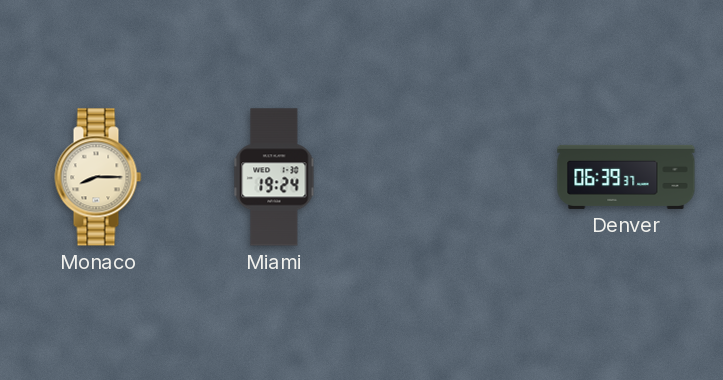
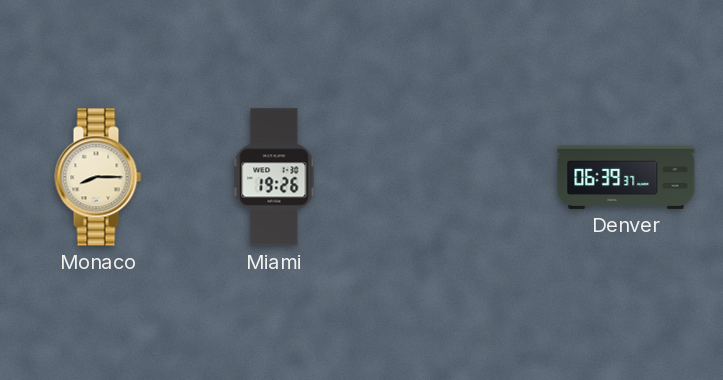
Miami: 19:24 -> 19:26 (274, 177)
